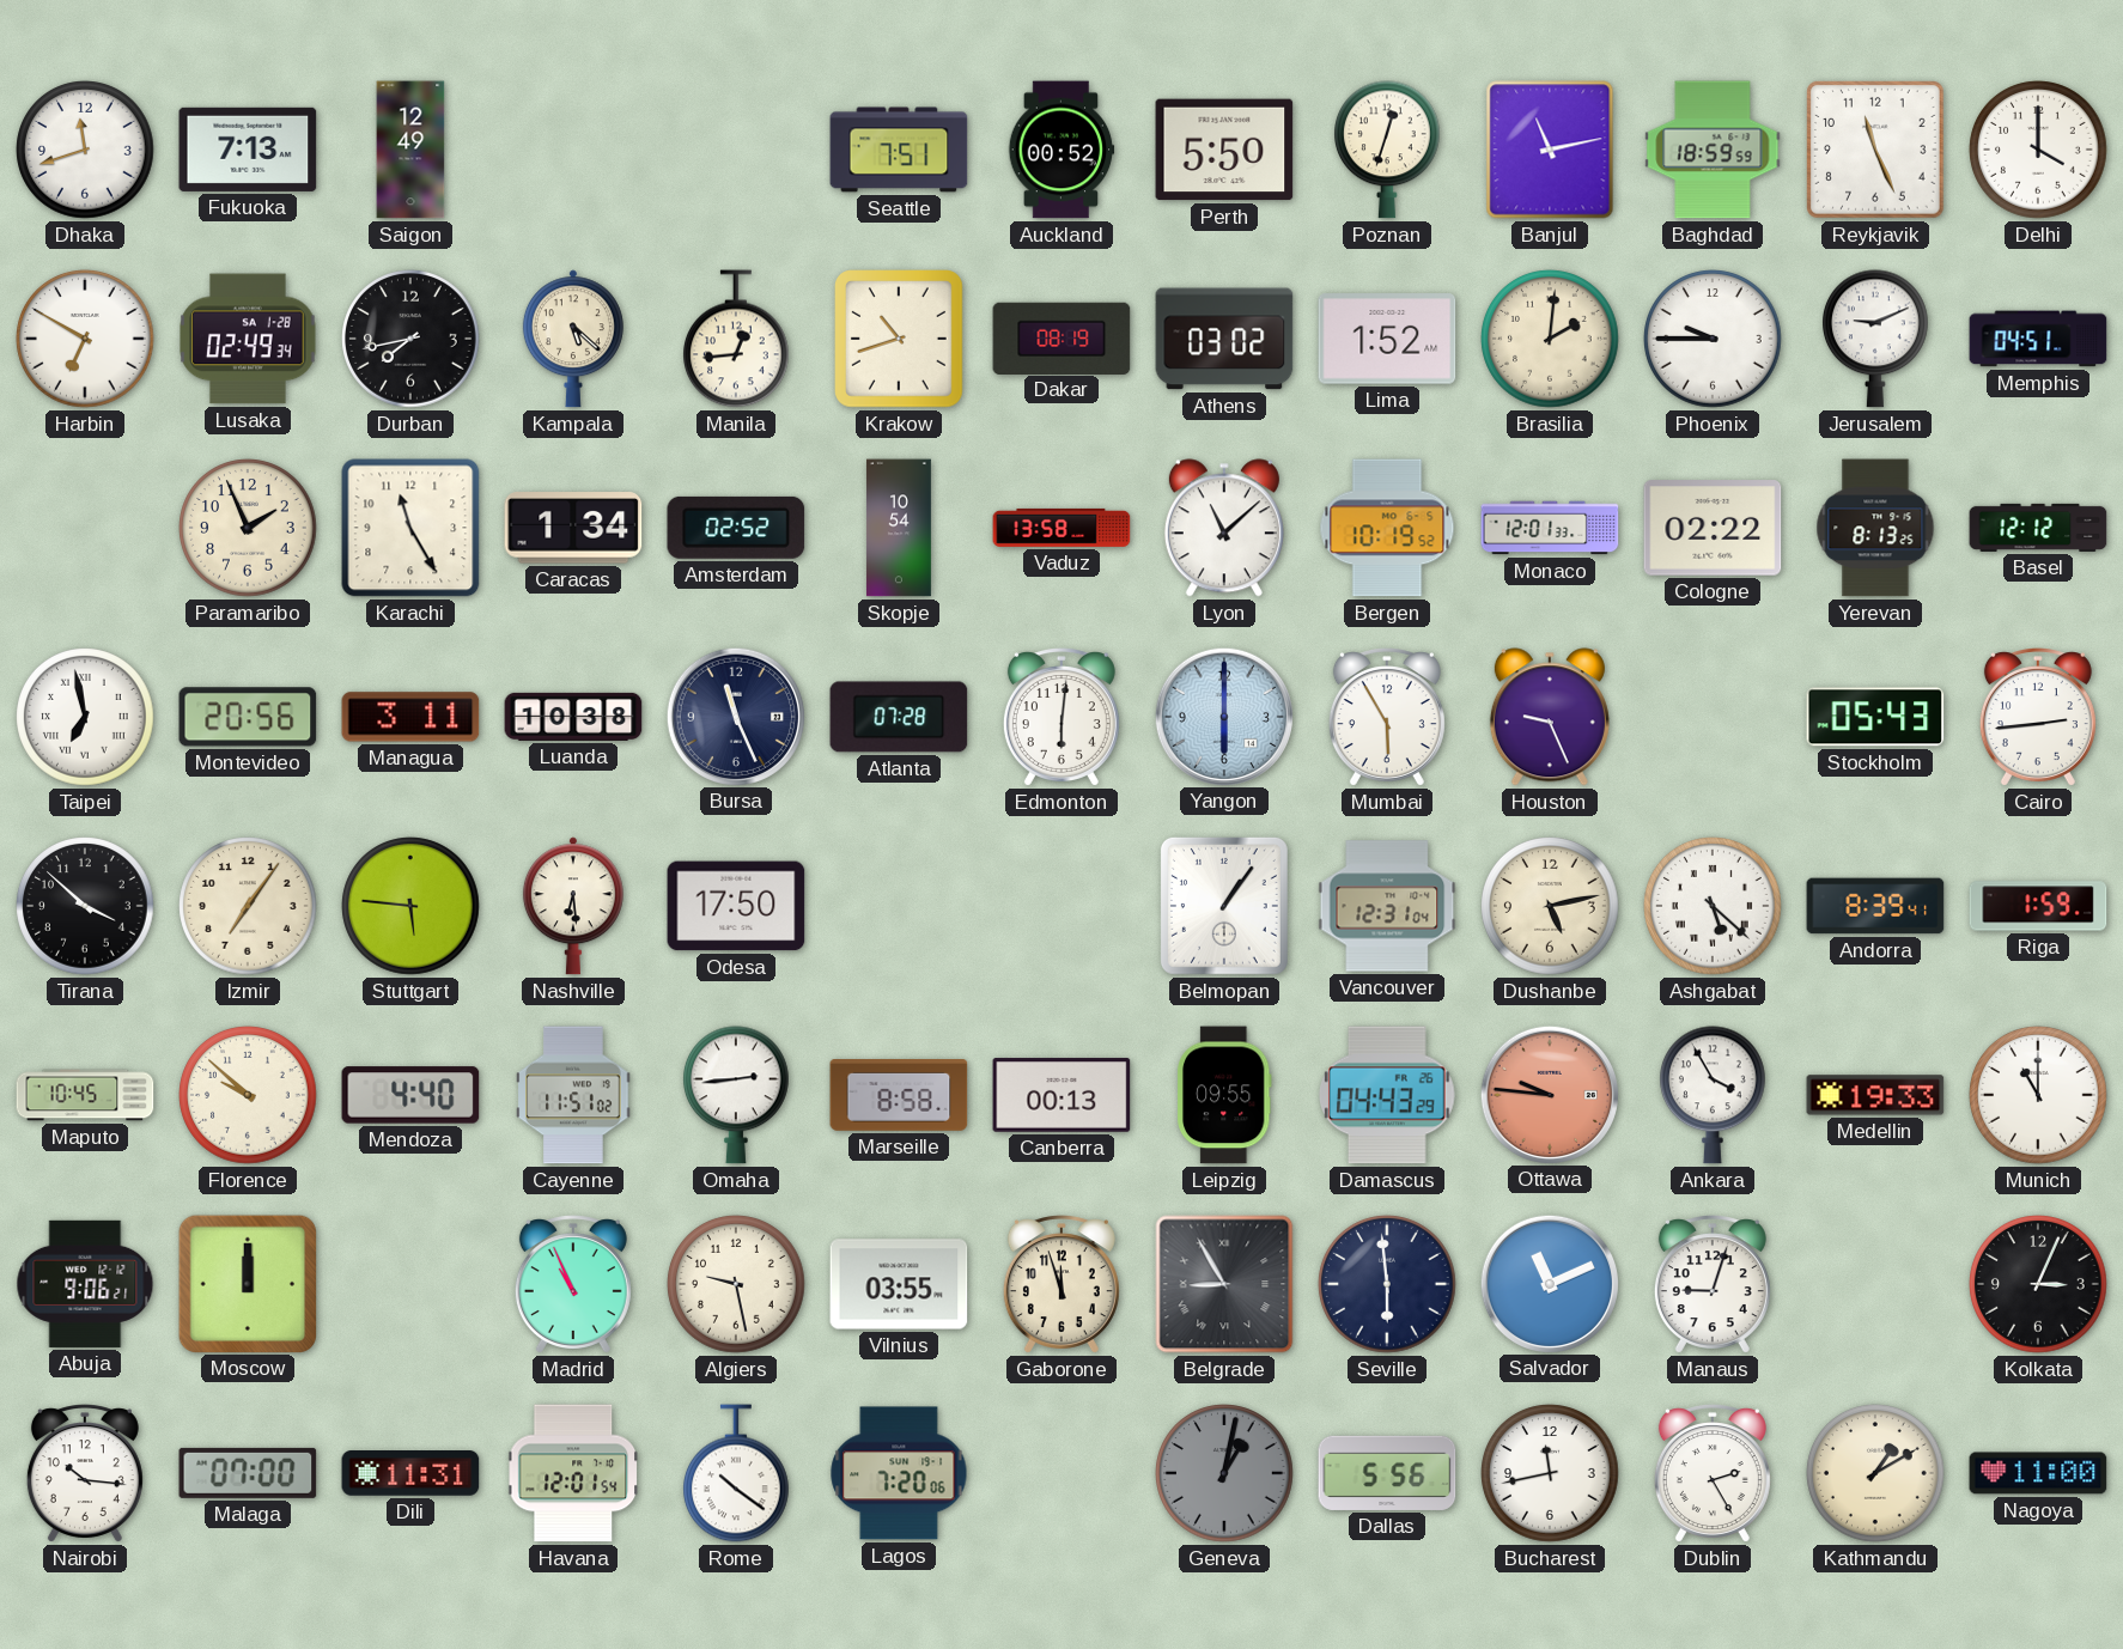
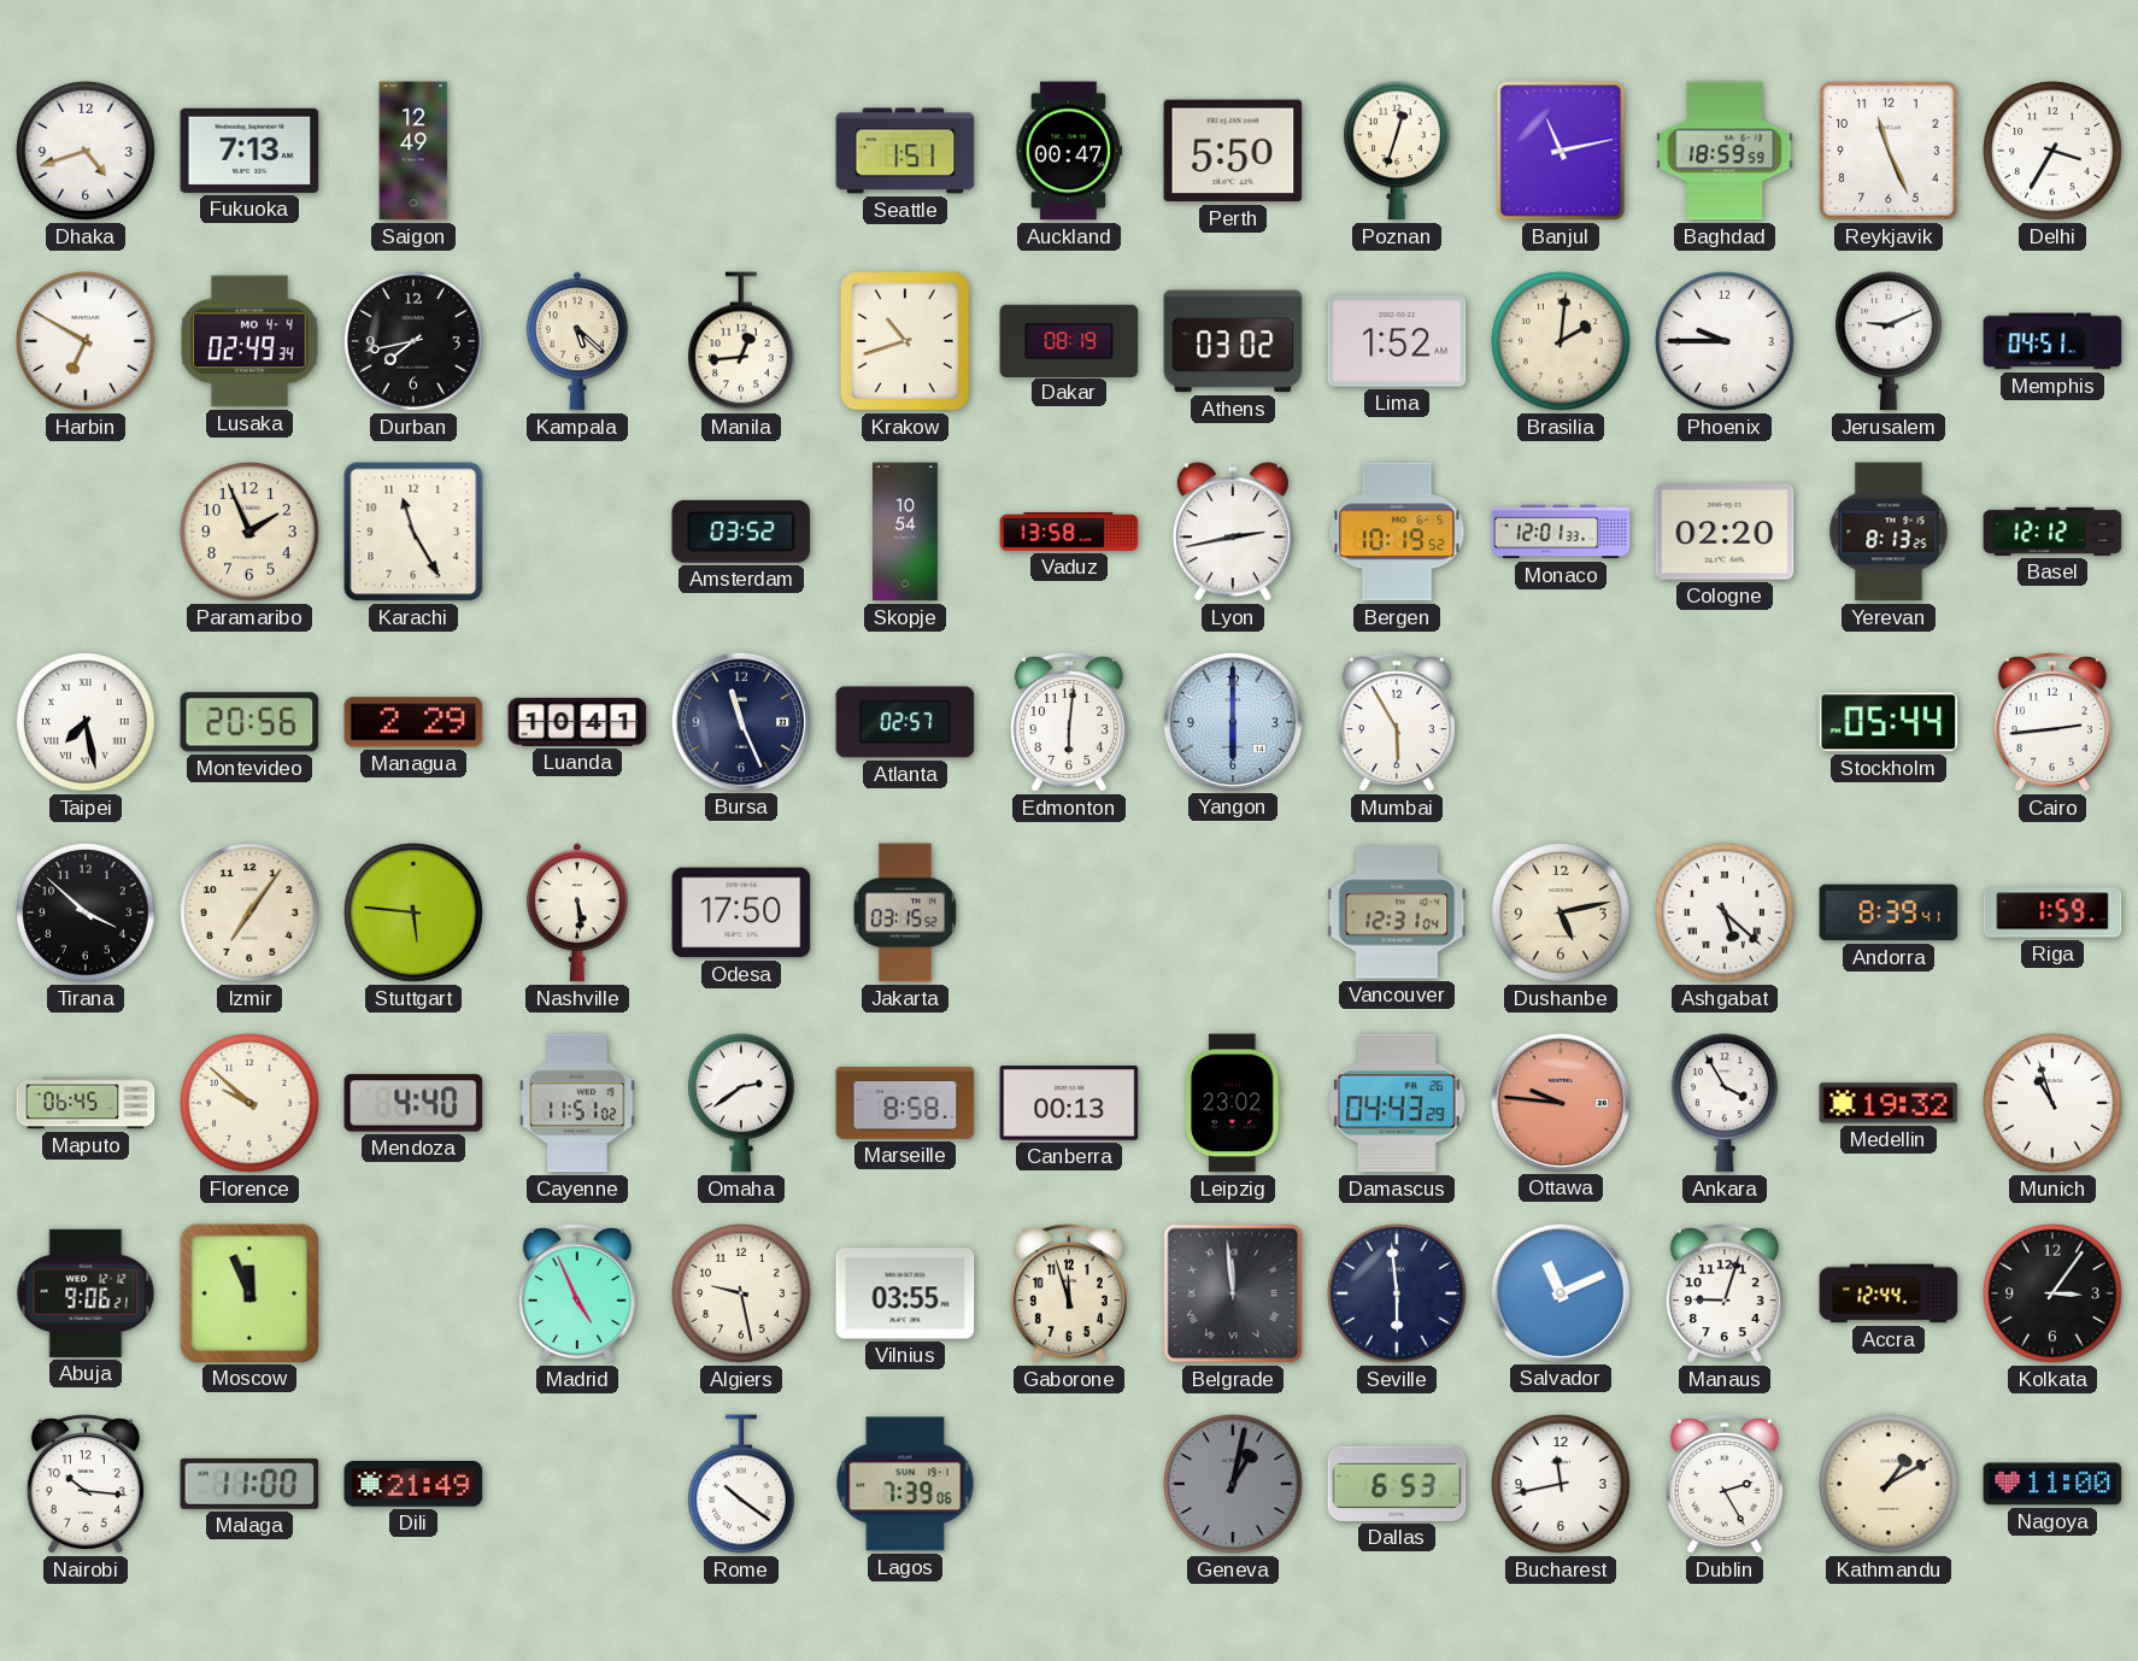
Dhaka: 11:42 -> 4:42 (86, 151)
Seattle: 7:51 -> 1:51 (905, 151)
Auckland: 00:52 -> 00:47 (1069, 151)
Delhi: 4:00 -> 3:35 (2052, 151)
Lusaka date: SA 1-28 -> MO 4-4 (249, 341)
Caracas: 1:34 -> none (573, 528)
Amsterdam: 02:52 -> 03:52 (741, 532)
Lyon: 11:08 -> 2:43 (1233, 532)
Cologne: 02:22 -> 02:20 (1725, 532)
Taipei: 6:58 -> 7:28 (86, 722)
Managua: 3:11 -> 2:29 (413, 722)
Luanda: 10:38 -> 10:41 (577, 722)
Atlanta: 07:28 -> 02:57 (905, 722)
Houston: 9:26 -> none (1550, 717)
Stockholm: 05:43 -> 05:44 (1889, 722)
Nashville: 6:29 -> 5:29 (577, 912)
Jakarta: none -> 03:15 (905, 912)
Belmopan: 1:06 -> none (1224, 906)
Maputo: 10:45 -> 06:45 (86, 1103)
Omaha: 2:44 -> 2:39 (742, 1103)
Leipzig: 09:55 -> 23:02 (1233, 1103)
Medellin: 19:33 -> 19:32 (1889, 1103)
Munich: 11:00 -> 10:57 (2052, 1103)
Moscow: 12:00 -> 11:56 (248, 1292)
Madrid: 10:56 -> 4:56 (577, 1293)
Belgrade: 8:55 -> 11:59 (1233, 1293)
Accra: none -> 12:44 (1889, 1293)
Kolkata: 3:04 -> 3:06 (2052, 1293)
Malaga: 07:00 -> 11:00 (249, 1484)
Dili: 11:31 -> 21:49 (413, 1485)
Havana: 12:01 -> none (573, 1473)
Lagos: 7:20 -> 7:39 (905, 1484)
Dallas: 5:56 -> 6:53 (1397, 1484)
